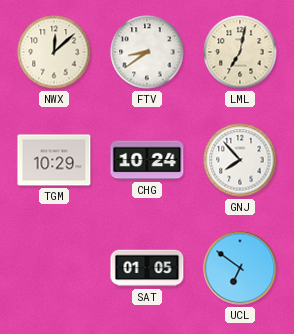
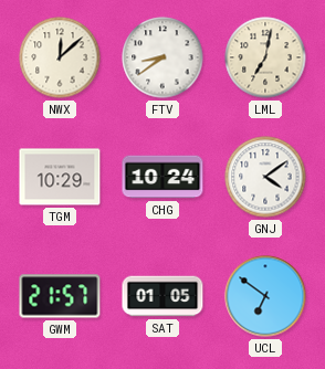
GNJ: 7:53 -> 4:09 (265, 177)
GWM: none -> 21:57 (60, 296)
